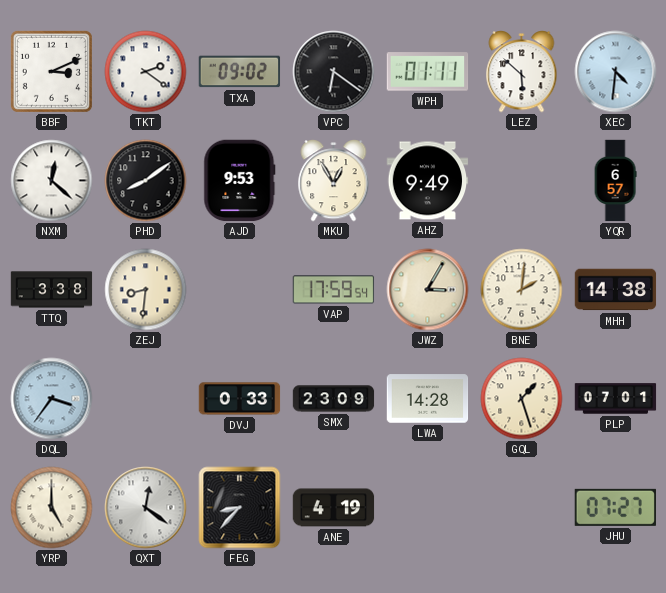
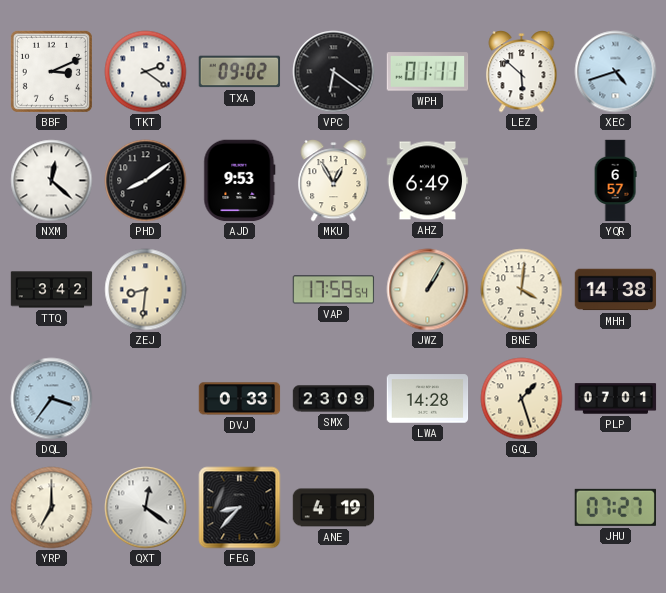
XEC: 4:31 -> 4:42 (616, 72)
AHZ: 9:49 -> 6:49 (428, 181)
TTQ: 3:38 -> 3:42 (52, 290)
JWZ: 3:05 -> 1:05 (428, 290)
BNE: 2:01 -> 4:01 (522, 290)
YRP: 5:00 -> 7:00 (52, 508)
